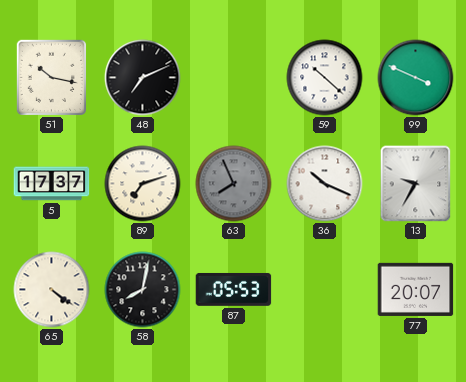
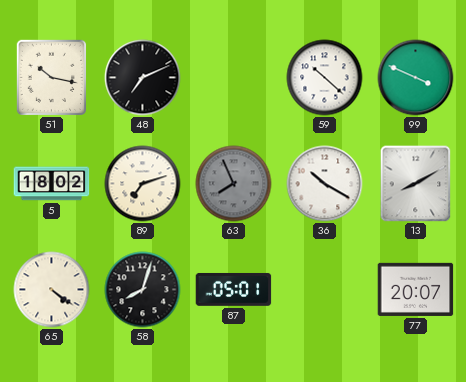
5: 17:37 -> 18:02 (52, 184)
36: 10:19 -> 10:20 (325, 184)
13: 9:35 -> 8:10 (416, 184)
58: 8:02 -> 8:03 (143, 290)
87: 05:53 -> 05:01 (234, 290)
